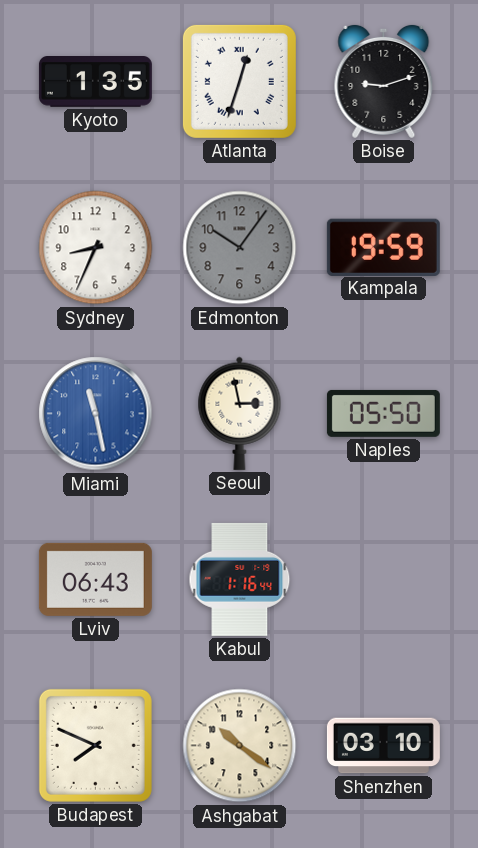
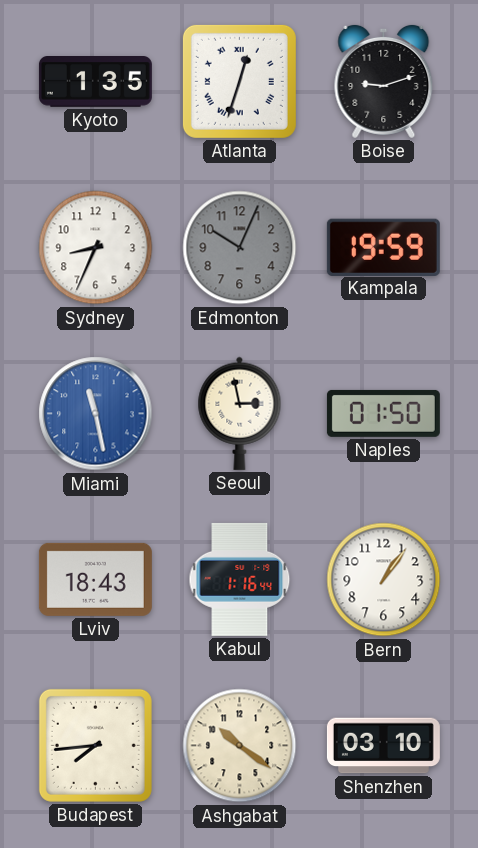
Edmonton: 10:06 -> 10:04 (240, 248)
Naples: 05:50 -> 01:50 (383, 413)
Lviv: 06:43 -> 18:43 (95, 579)
Bern: none -> 1:06 (384, 580)
Budapest: 7:49 -> 7:44 (95, 745)
